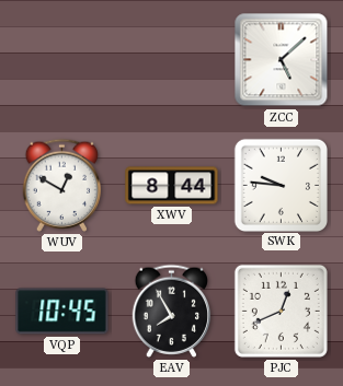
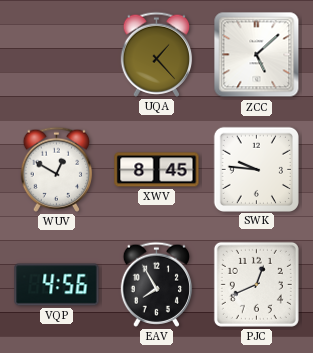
UQA: none -> 1:23 (157, 54)
XWV: 8:44 -> 8:45 (157, 170)
VQP: 10:45 -> 4:56 (57, 285)
